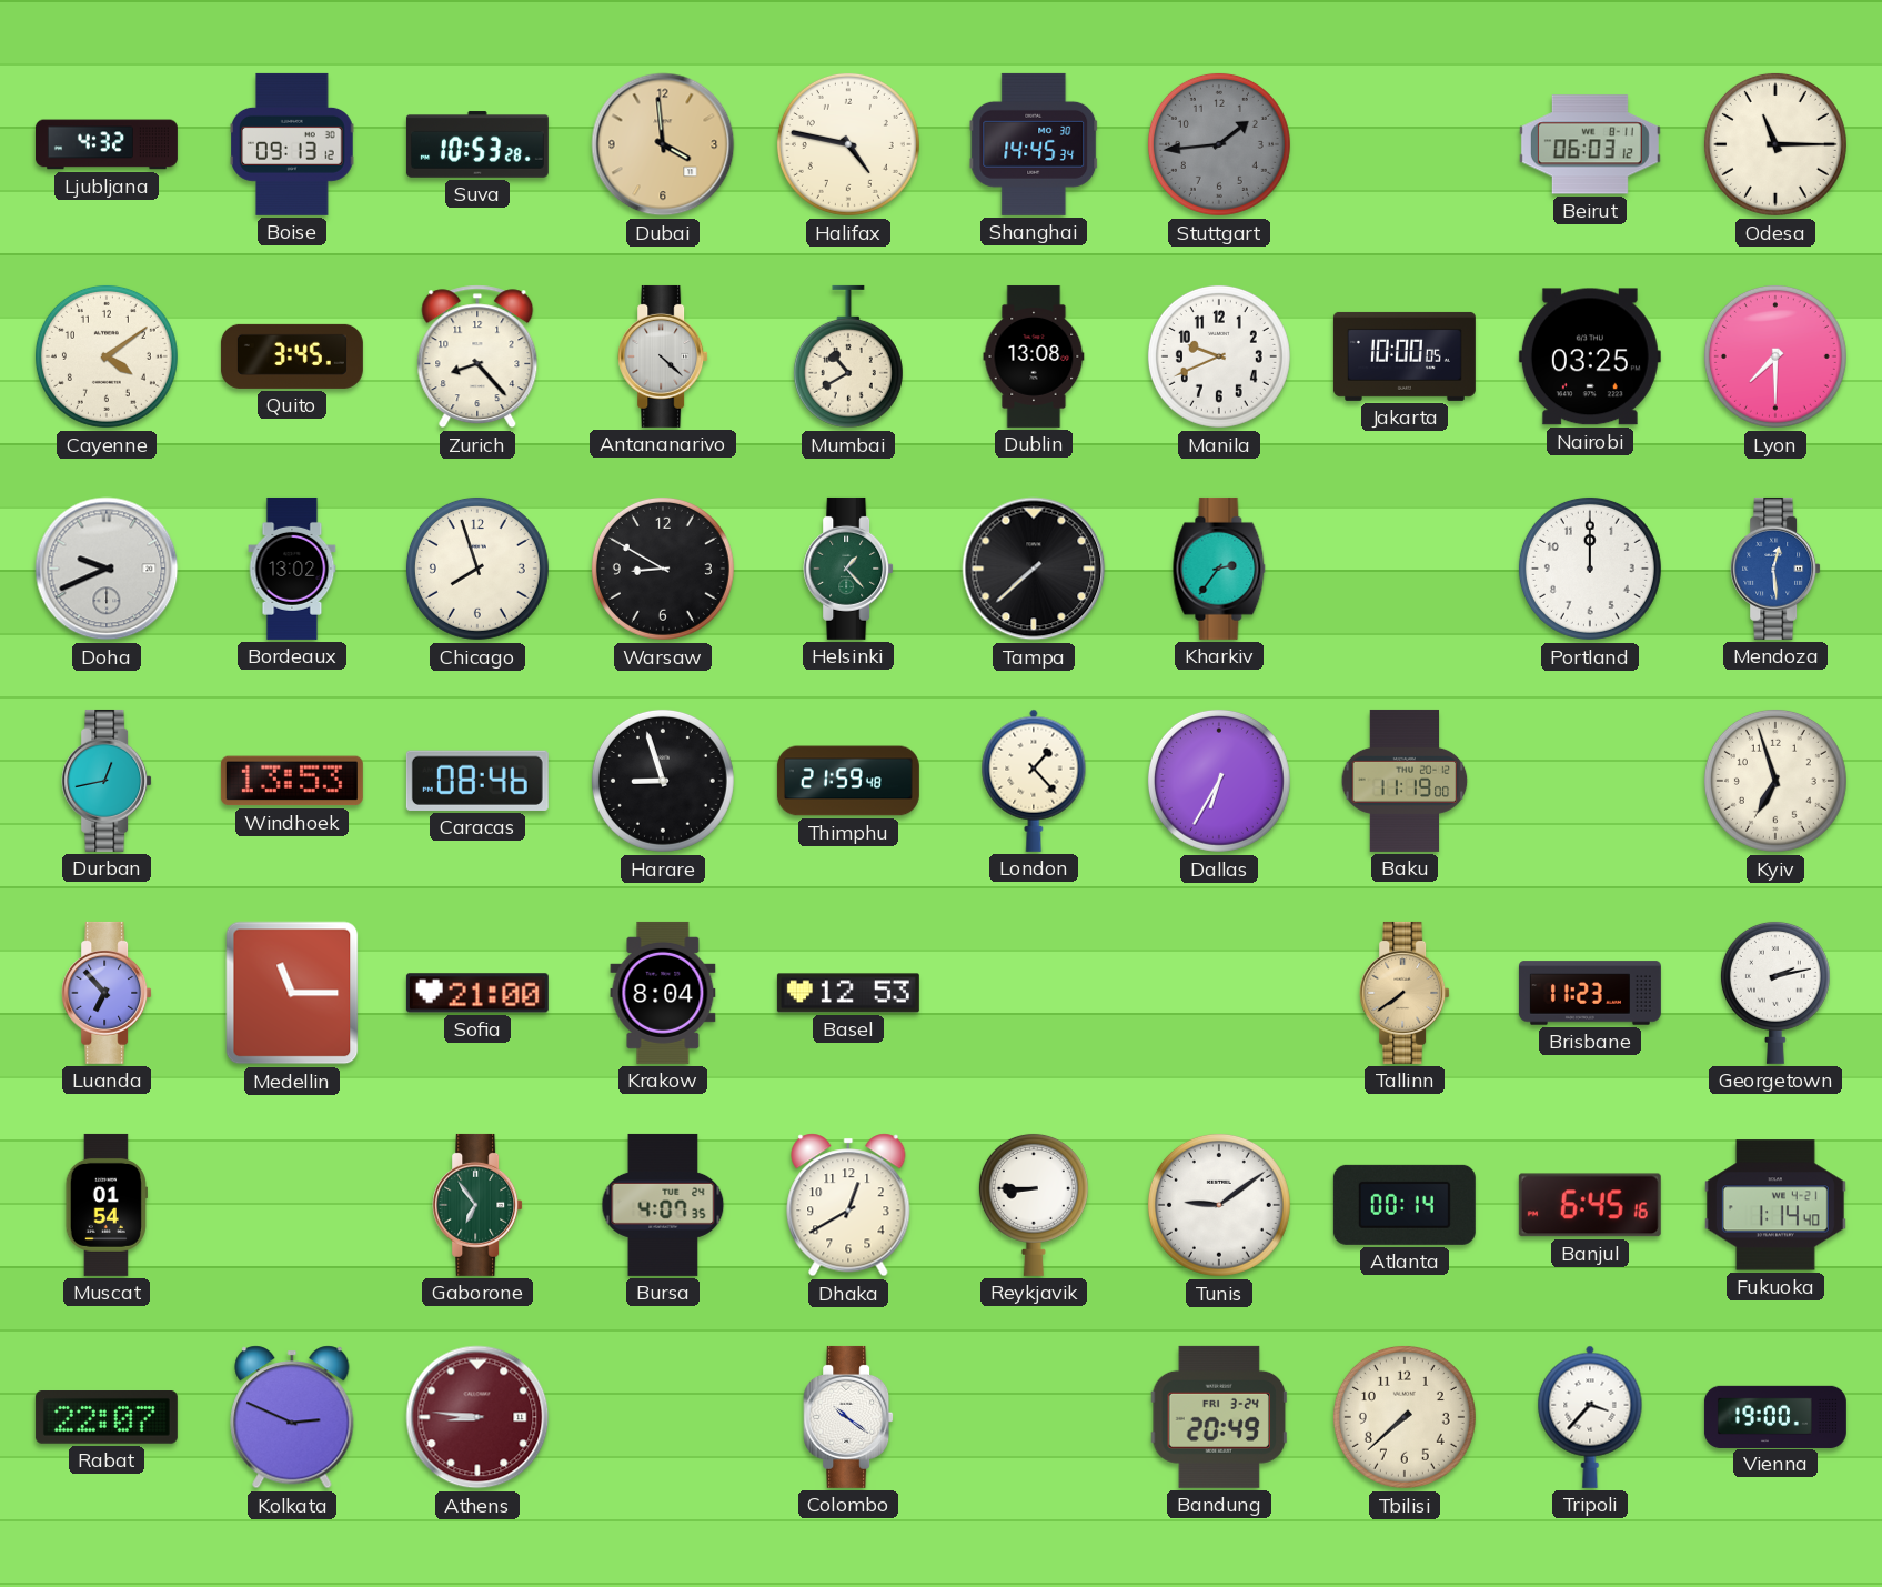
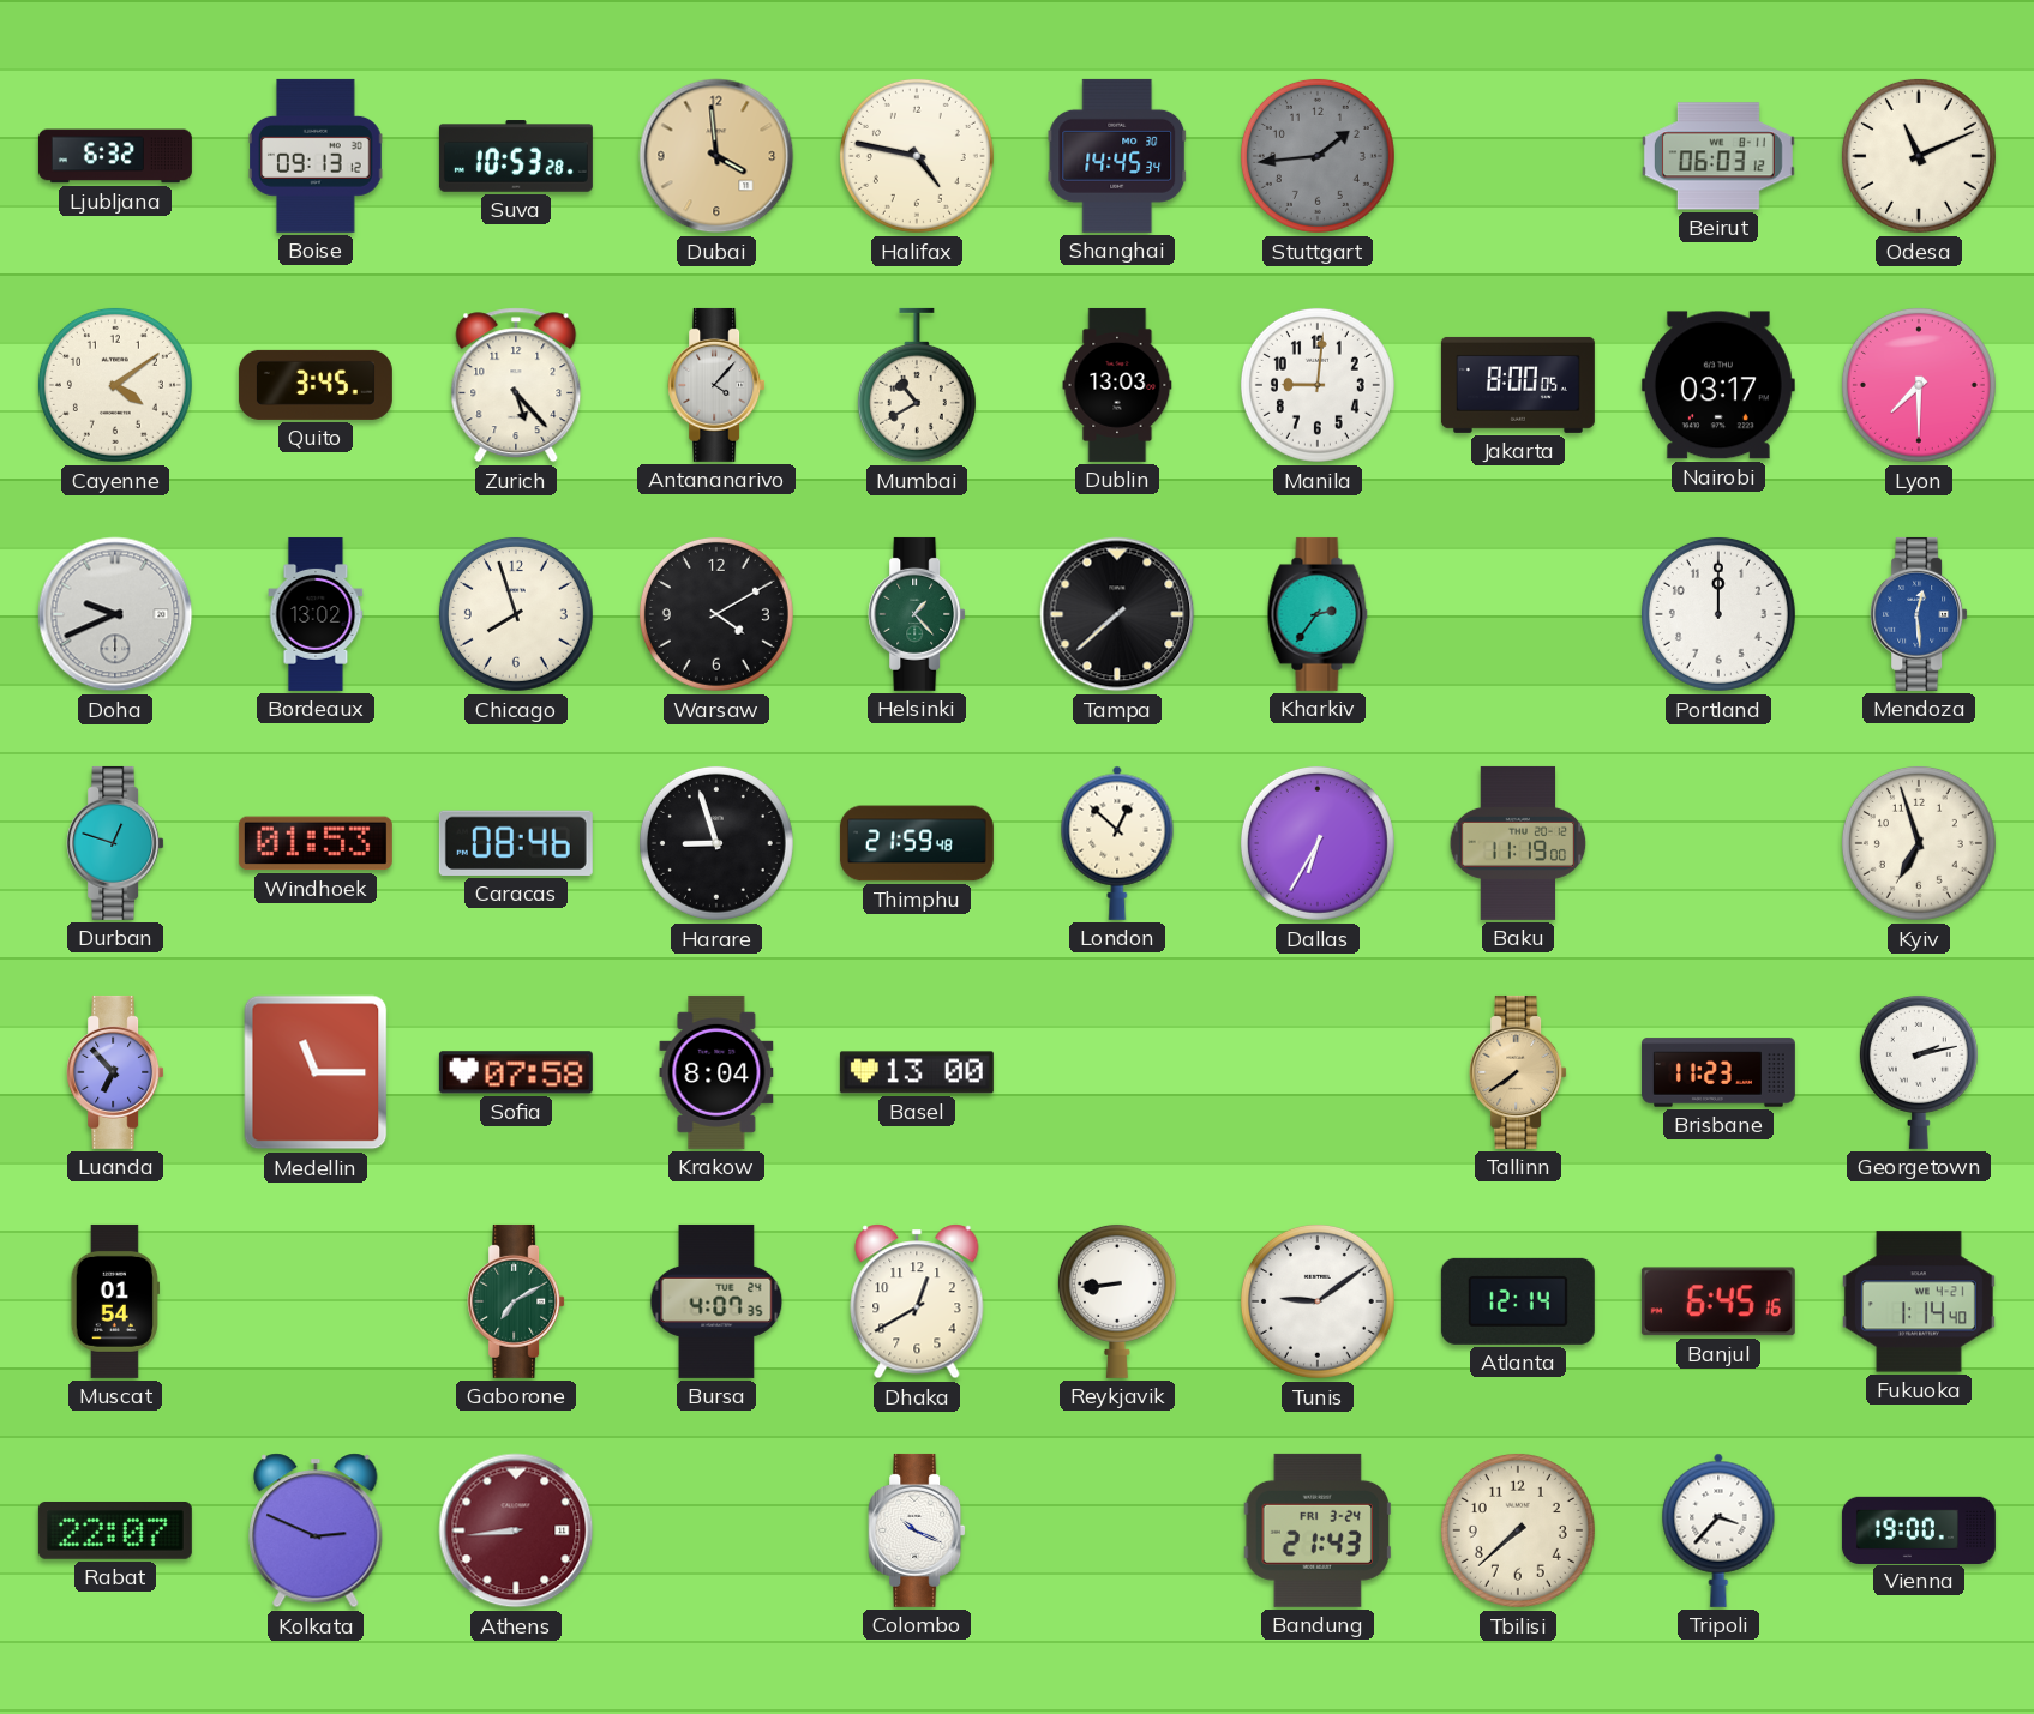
Ljubljana: 4:32 -> 6:32 (115, 156)
Odesa: 11:15 -> 11:11 (1919, 156)
Zurich: 8:23 -> 5:23 (516, 385)
Antananarivo: 4:22 -> 4:07 (716, 385)
Dublin: 13:08 -> 13:03 (1117, 385)
Manila: 9:41 -> 9:01 (1318, 385)
Jakarta: 10:00 -> 8:00 (1518, 385)
Nairobi: 03:25 -> 03:17 (1718, 385)
Warsaw: 8:50 -> 4:10 (716, 614)
Durban: 12:43 -> 12:48 (115, 843)
Windhoek: 13:53 -> 01:53 (316, 843)
London: 1:23 -> 12:52 (1117, 843)
Sofia: 21:00 -> 07:58 (516, 1072)
Basel: 12:53 -> 13:00 (917, 1072)
Gaborone: 6:54 -> 7:10 (516, 1301)
Reykjavik: 8:45 -> 8:44 (1117, 1300)
Atlanta: 00:14 -> 12:14 (1518, 1301)
Athens: 8:46 -> 8:44 (516, 1530)
Colombo: 10:21 -> 10:19 (917, 1530)
Bandung: 20:49 -> 21:43 (1318, 1530)
